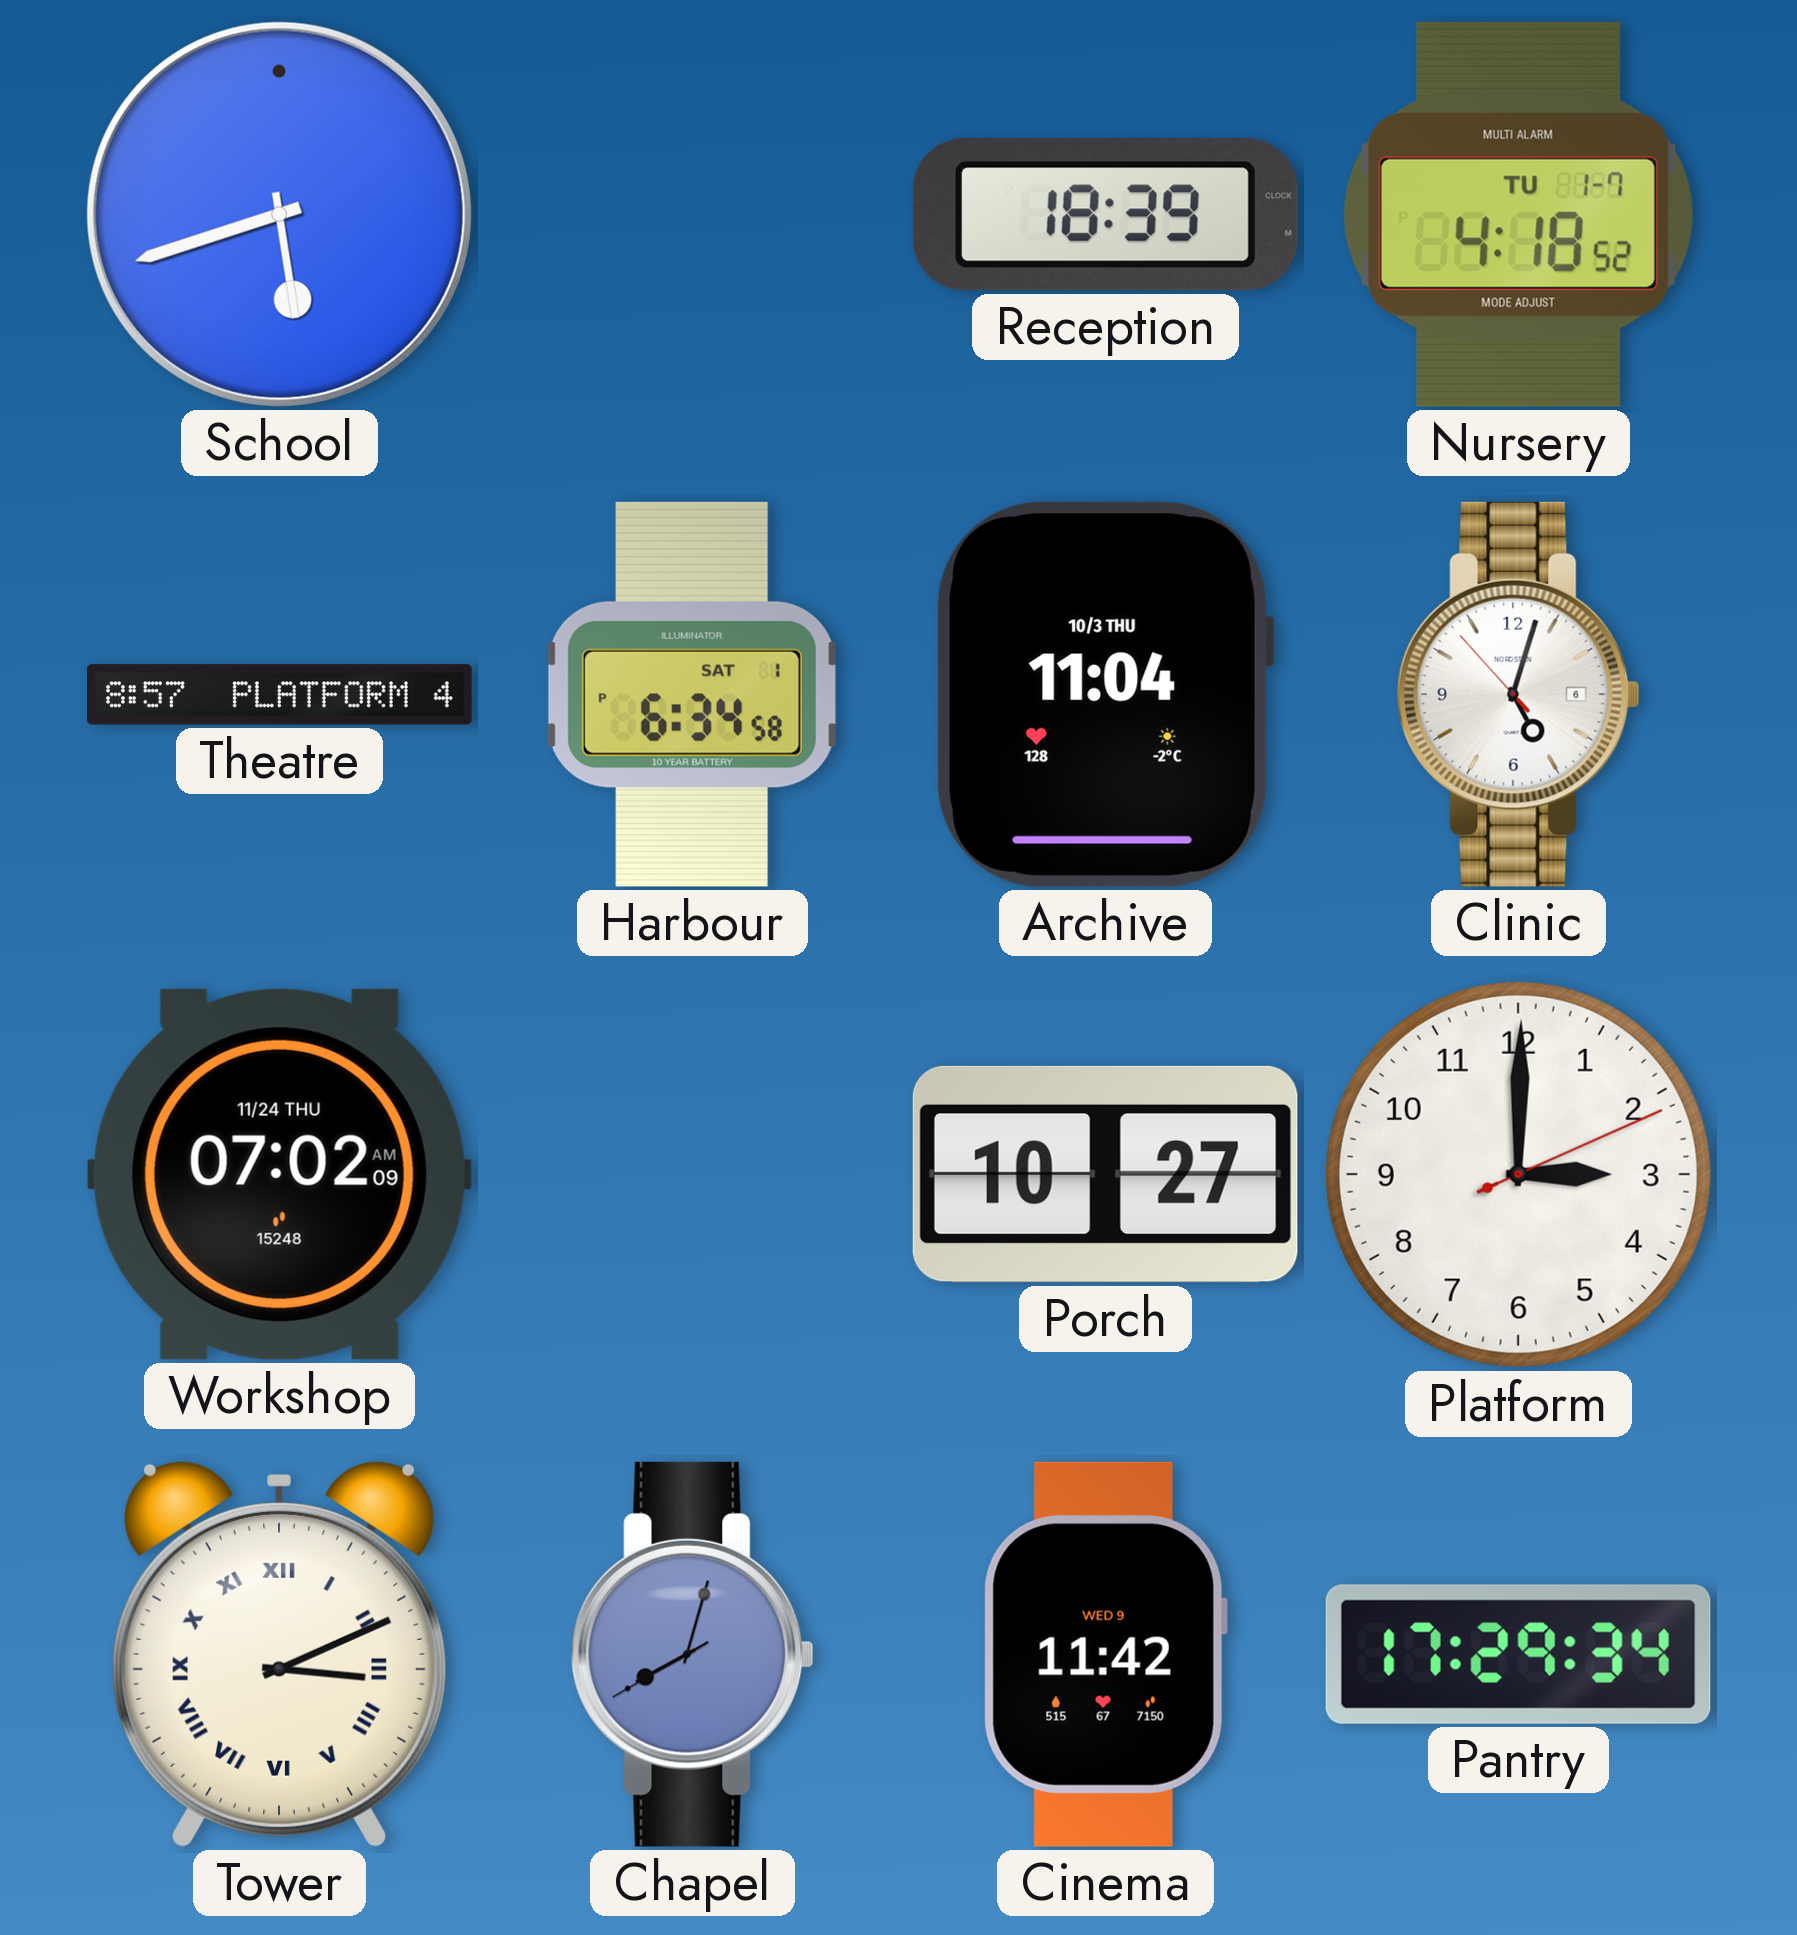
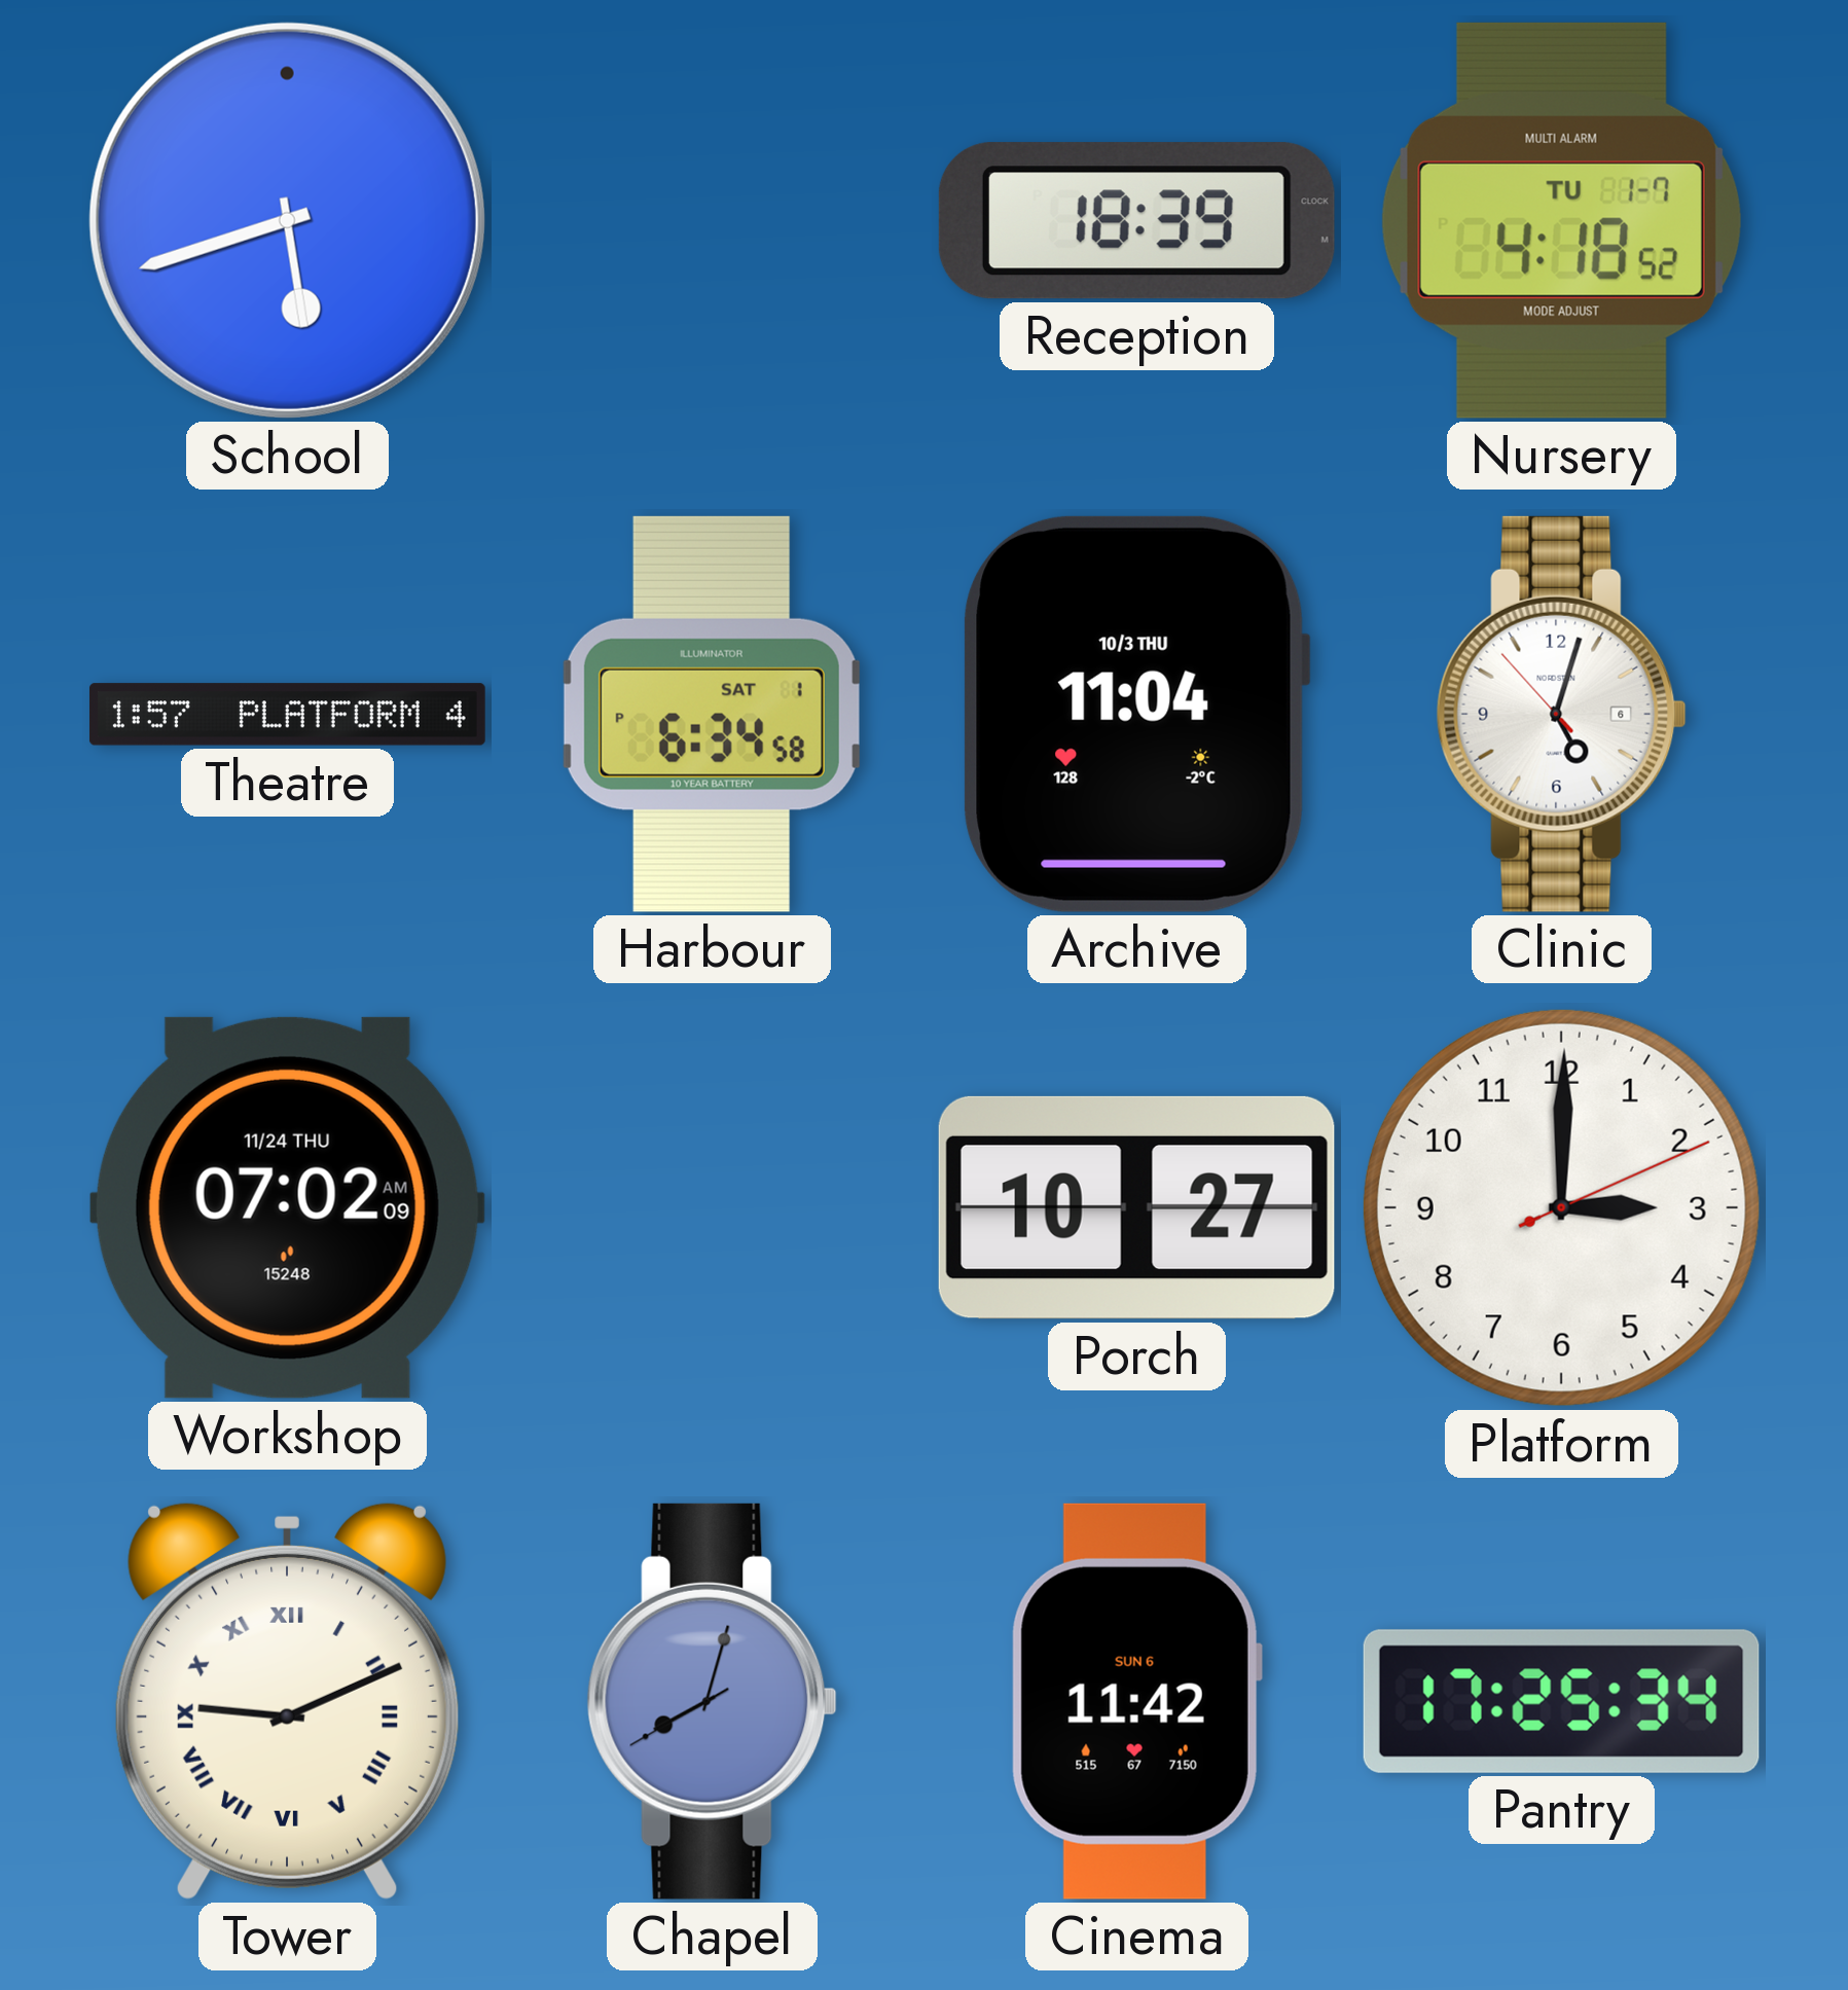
Theatre: 8:57 -> 1:57 (287, 715)
Tower: 3:11 -> 9:11 (287, 1701)
Cinema date: WED 9 -> SUN 6 (1136, 1701)
Pantry: 17:29 -> 17:25 (1561, 1701)
